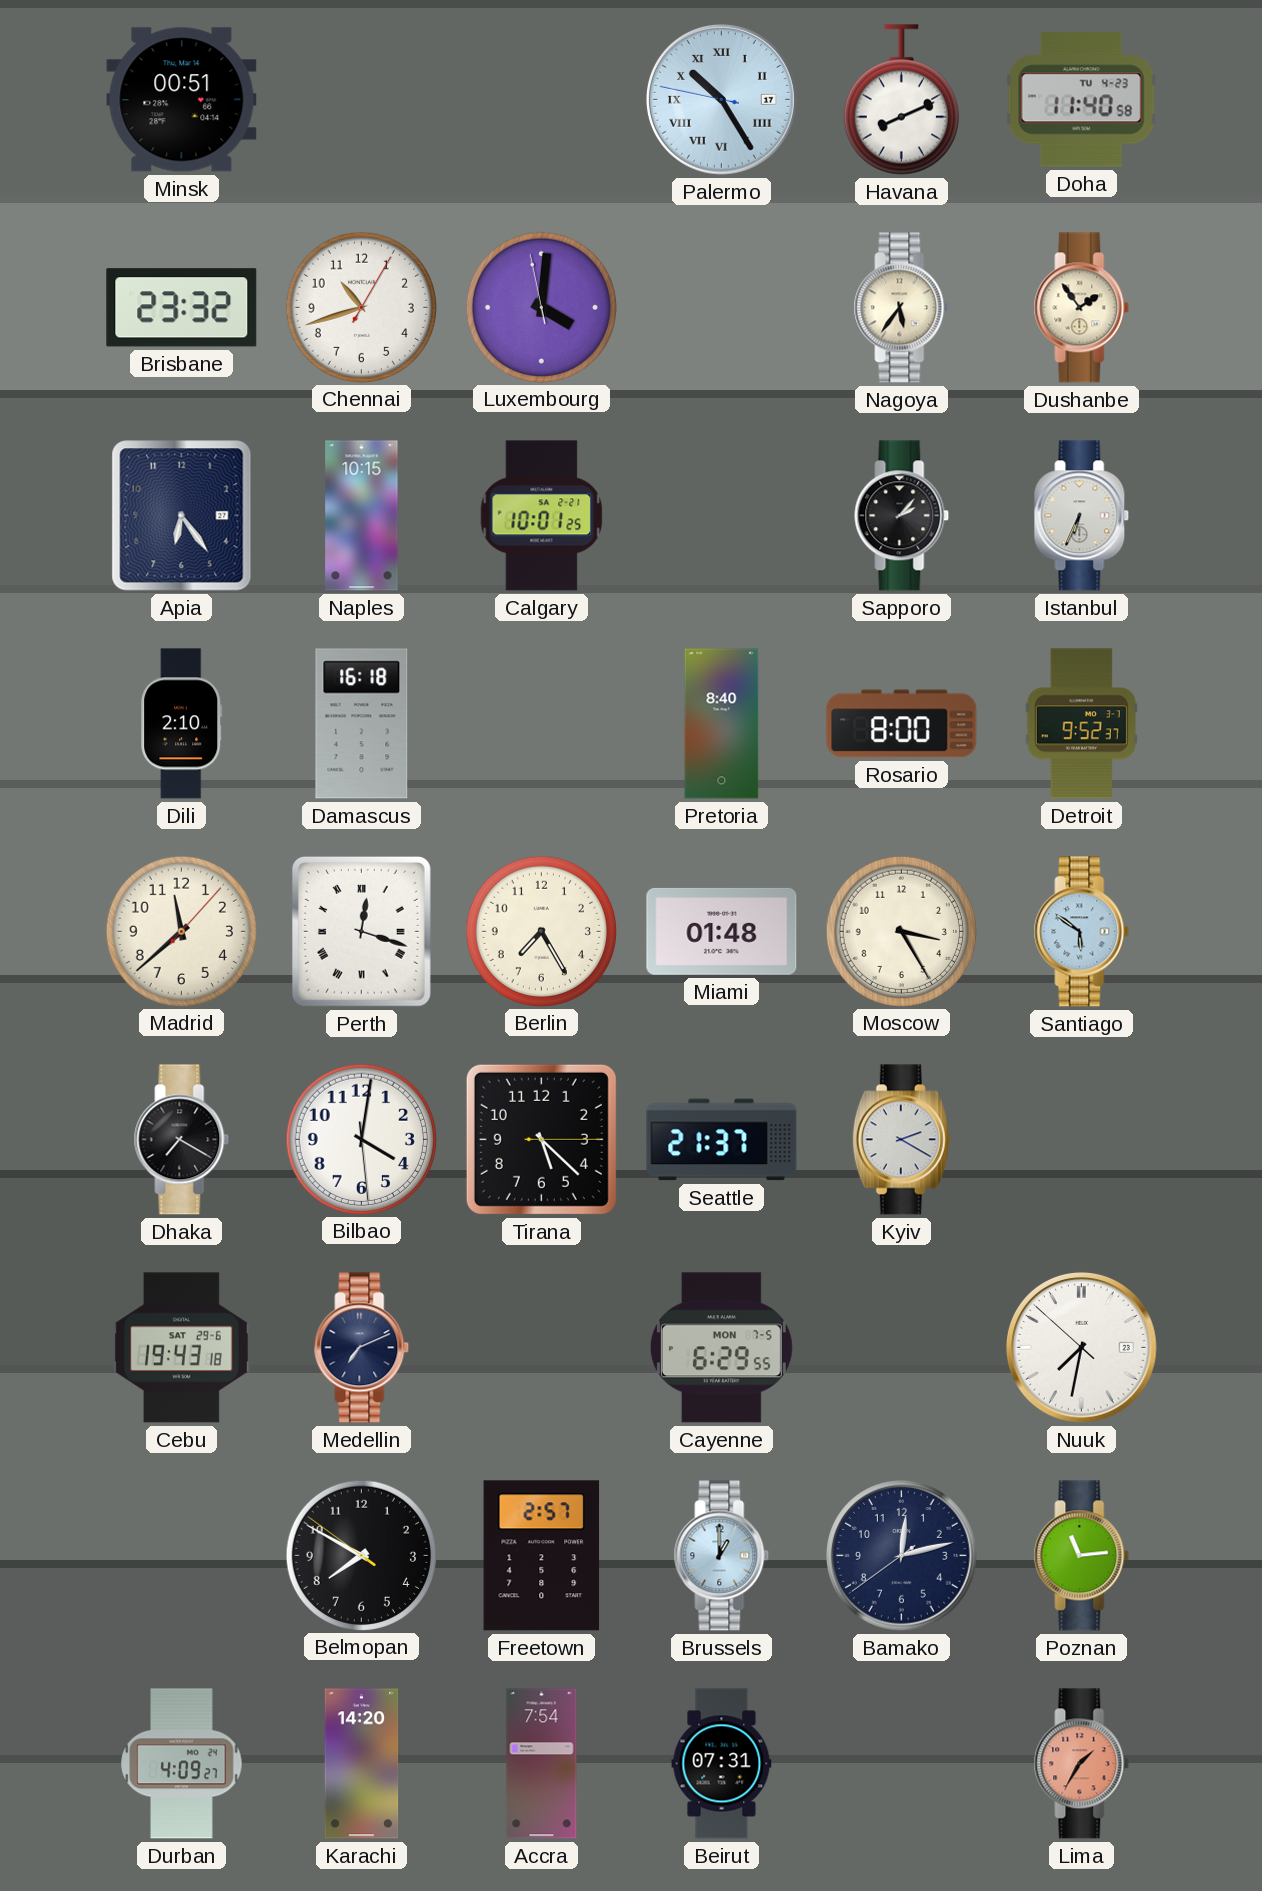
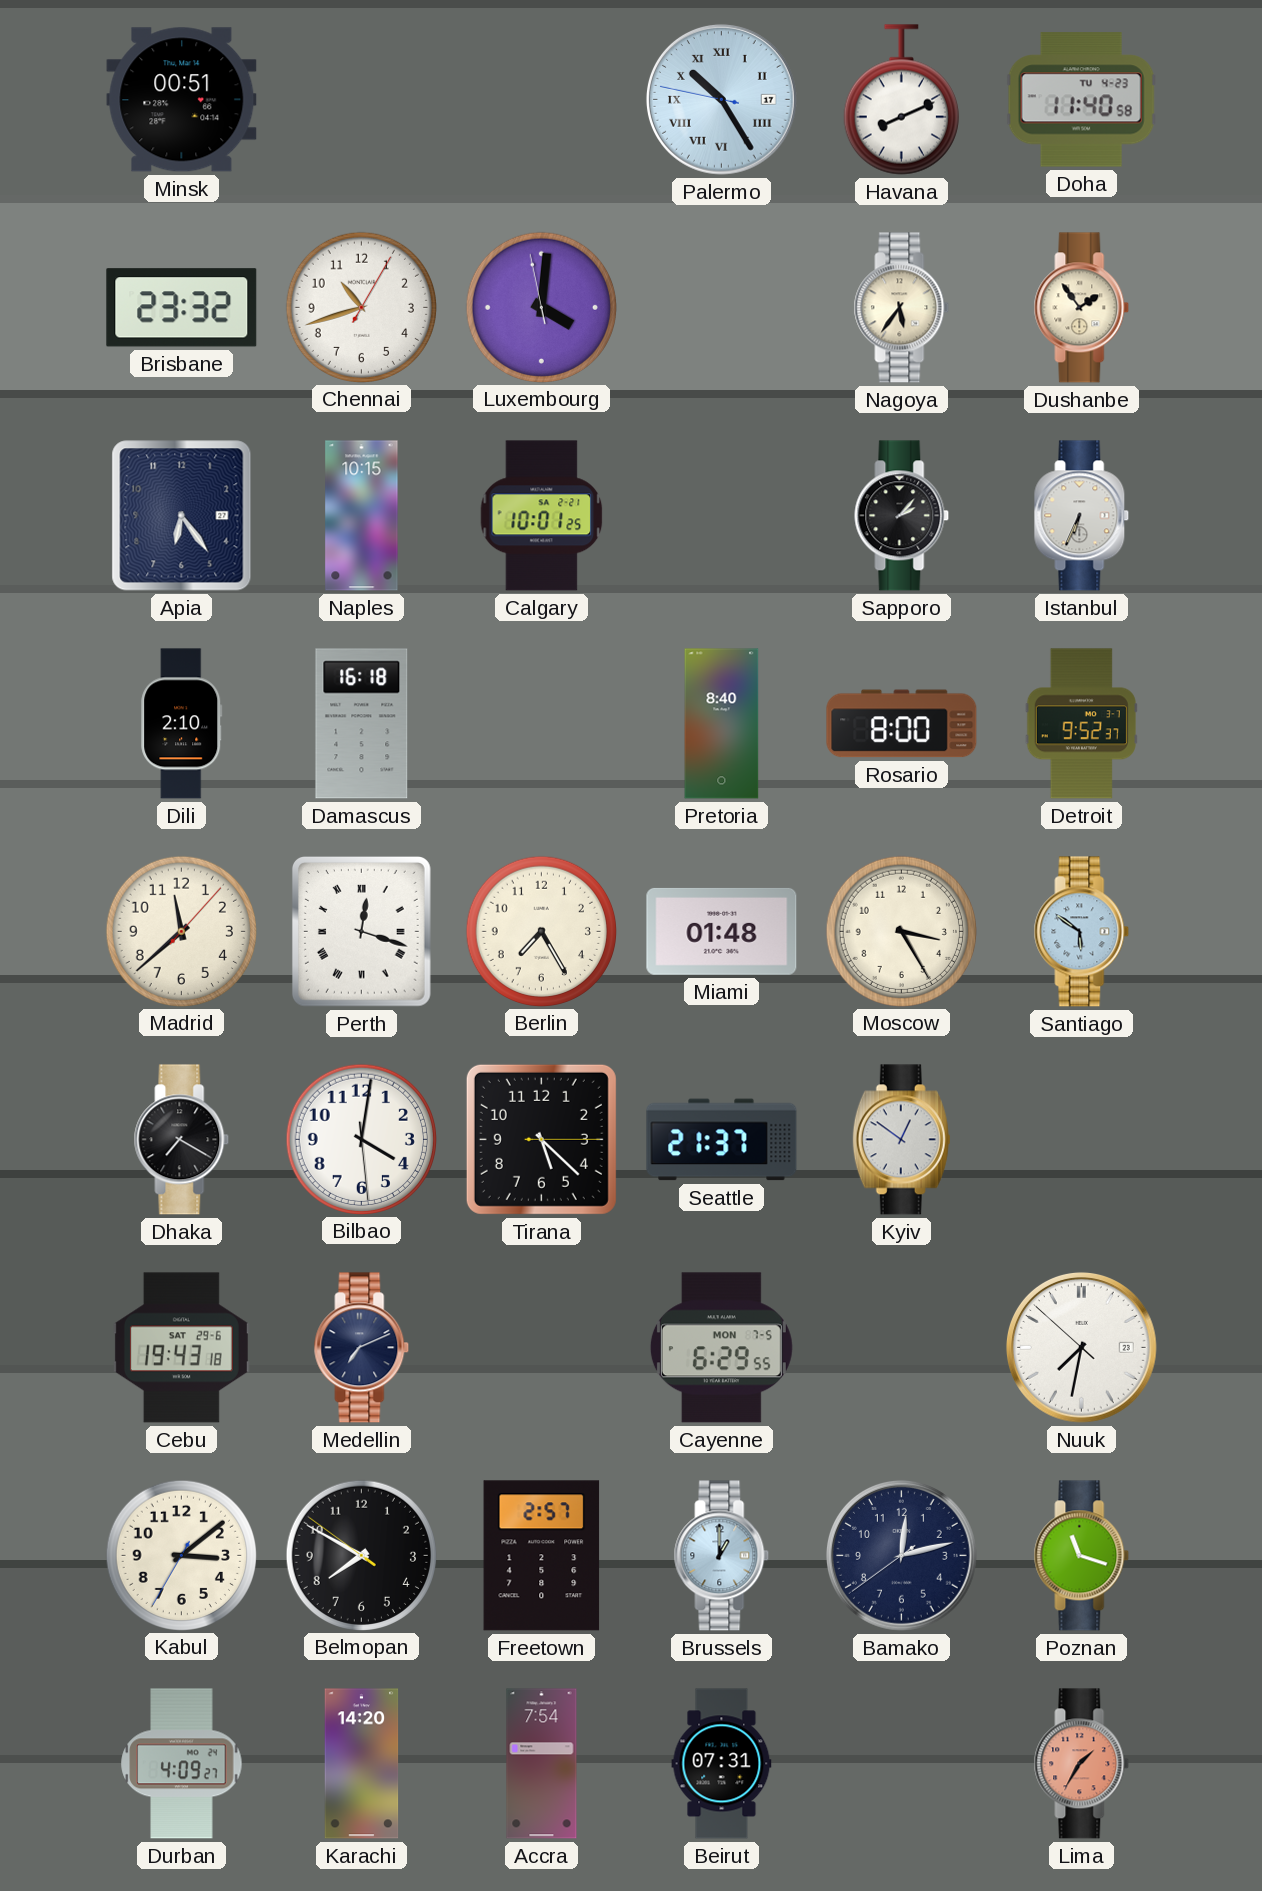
Kyiv: 2:20 -> 12:51 (901, 1140)
Kabul: none -> 3:08 (181, 1555)
Poznan: 11:14 -> 11:18 (1082, 1556)
